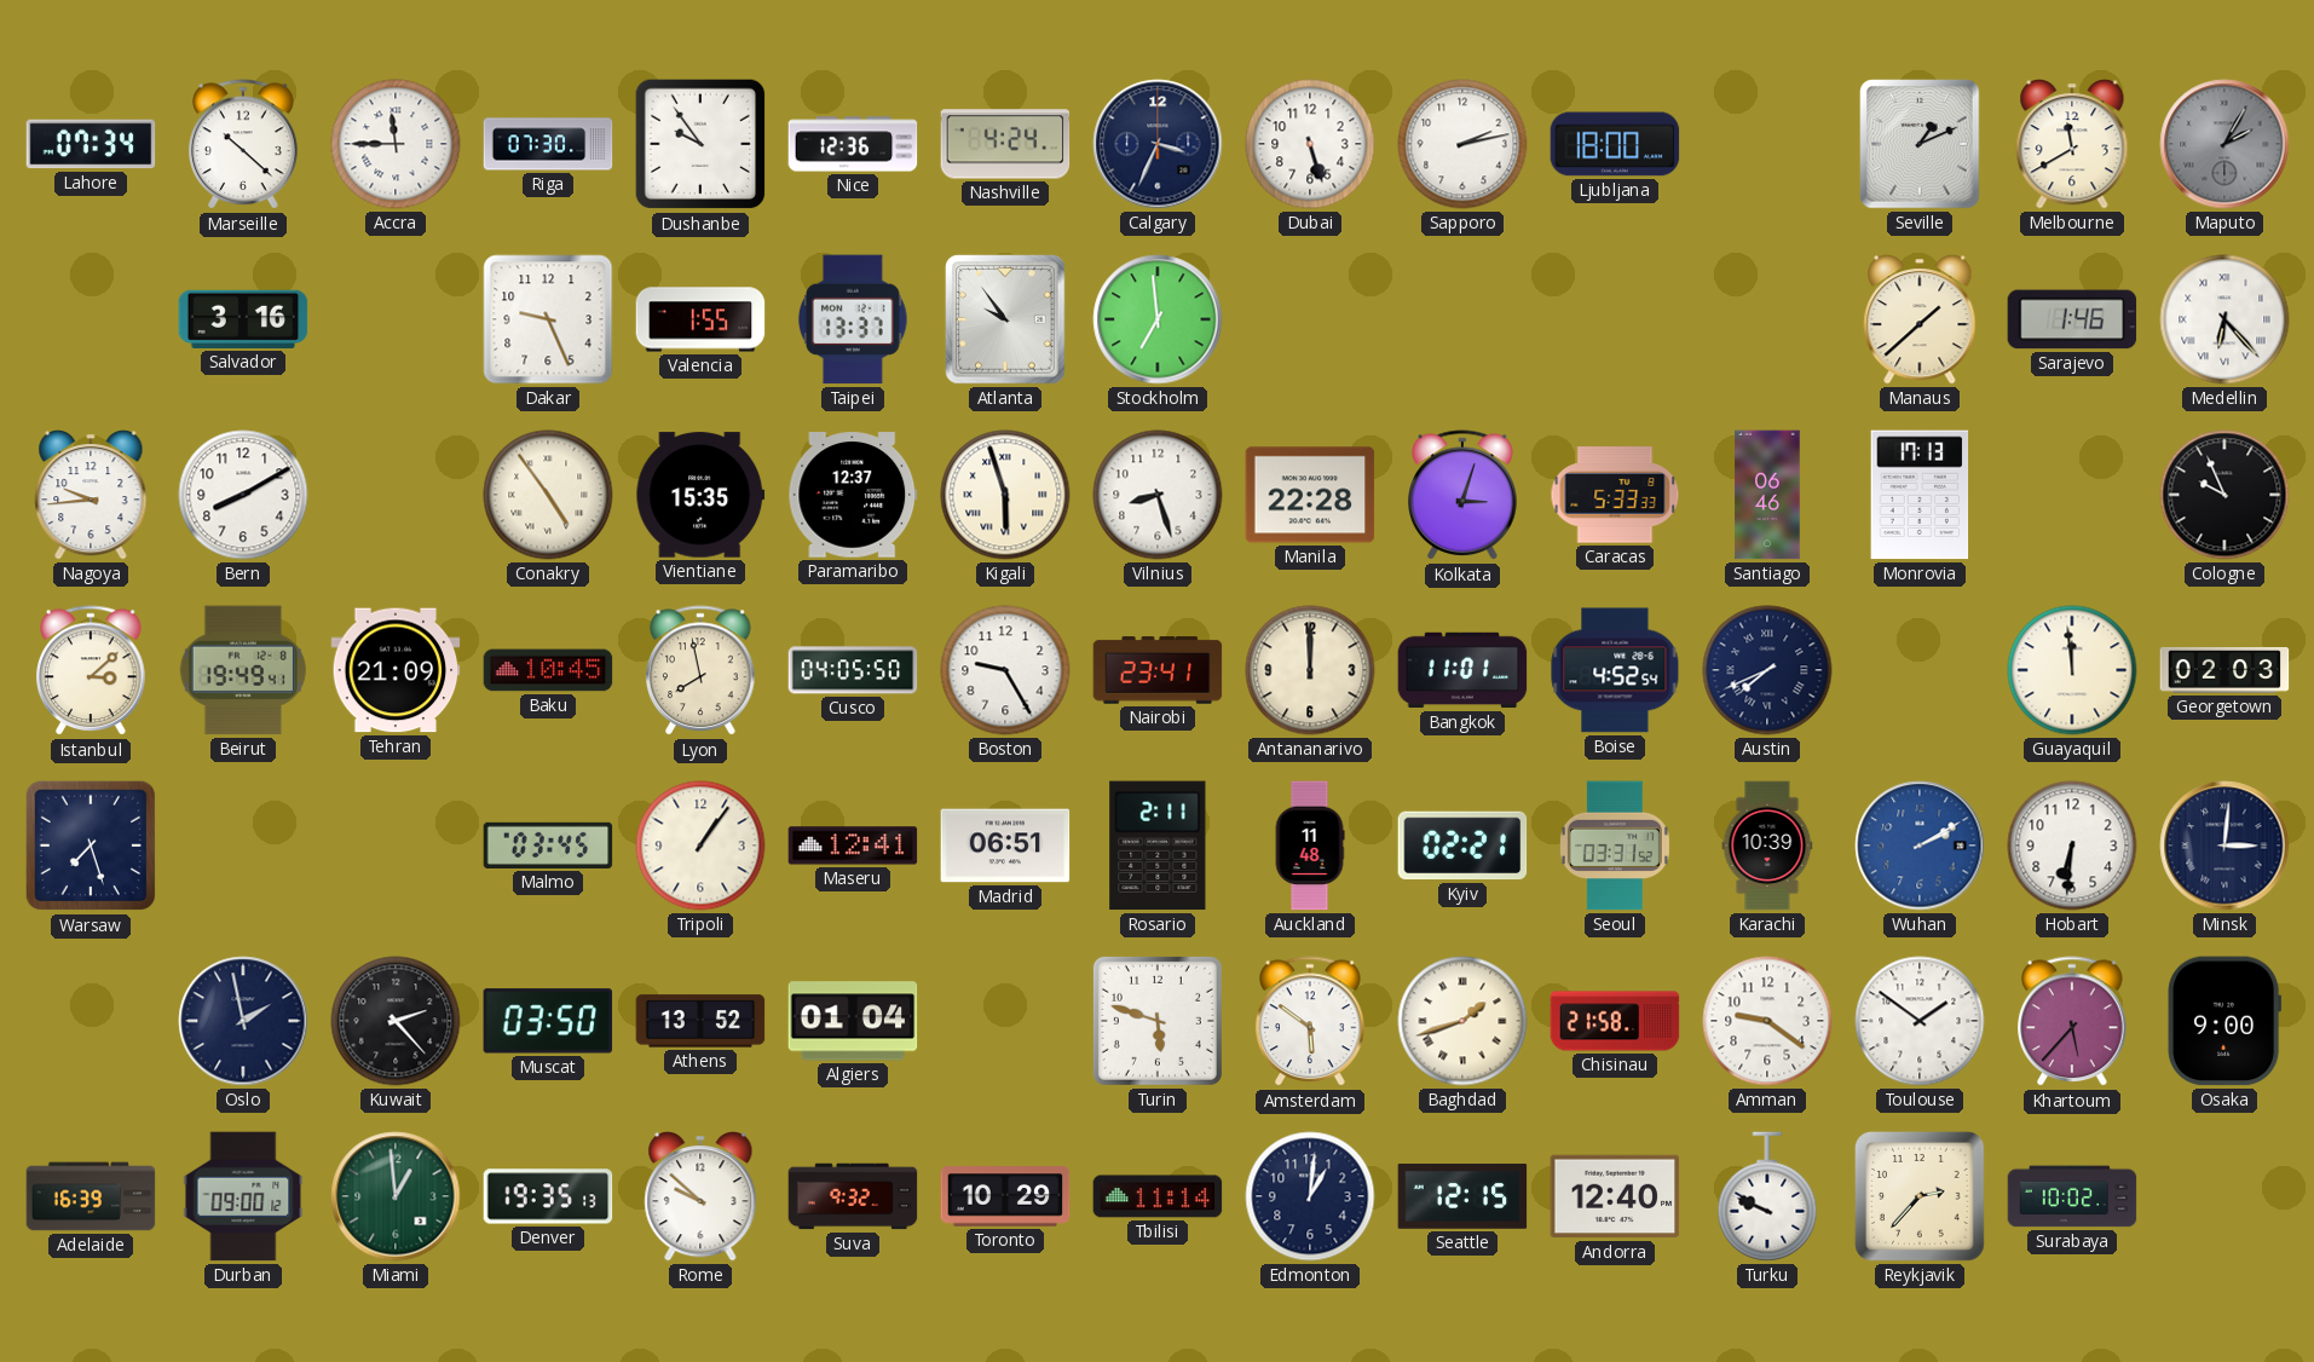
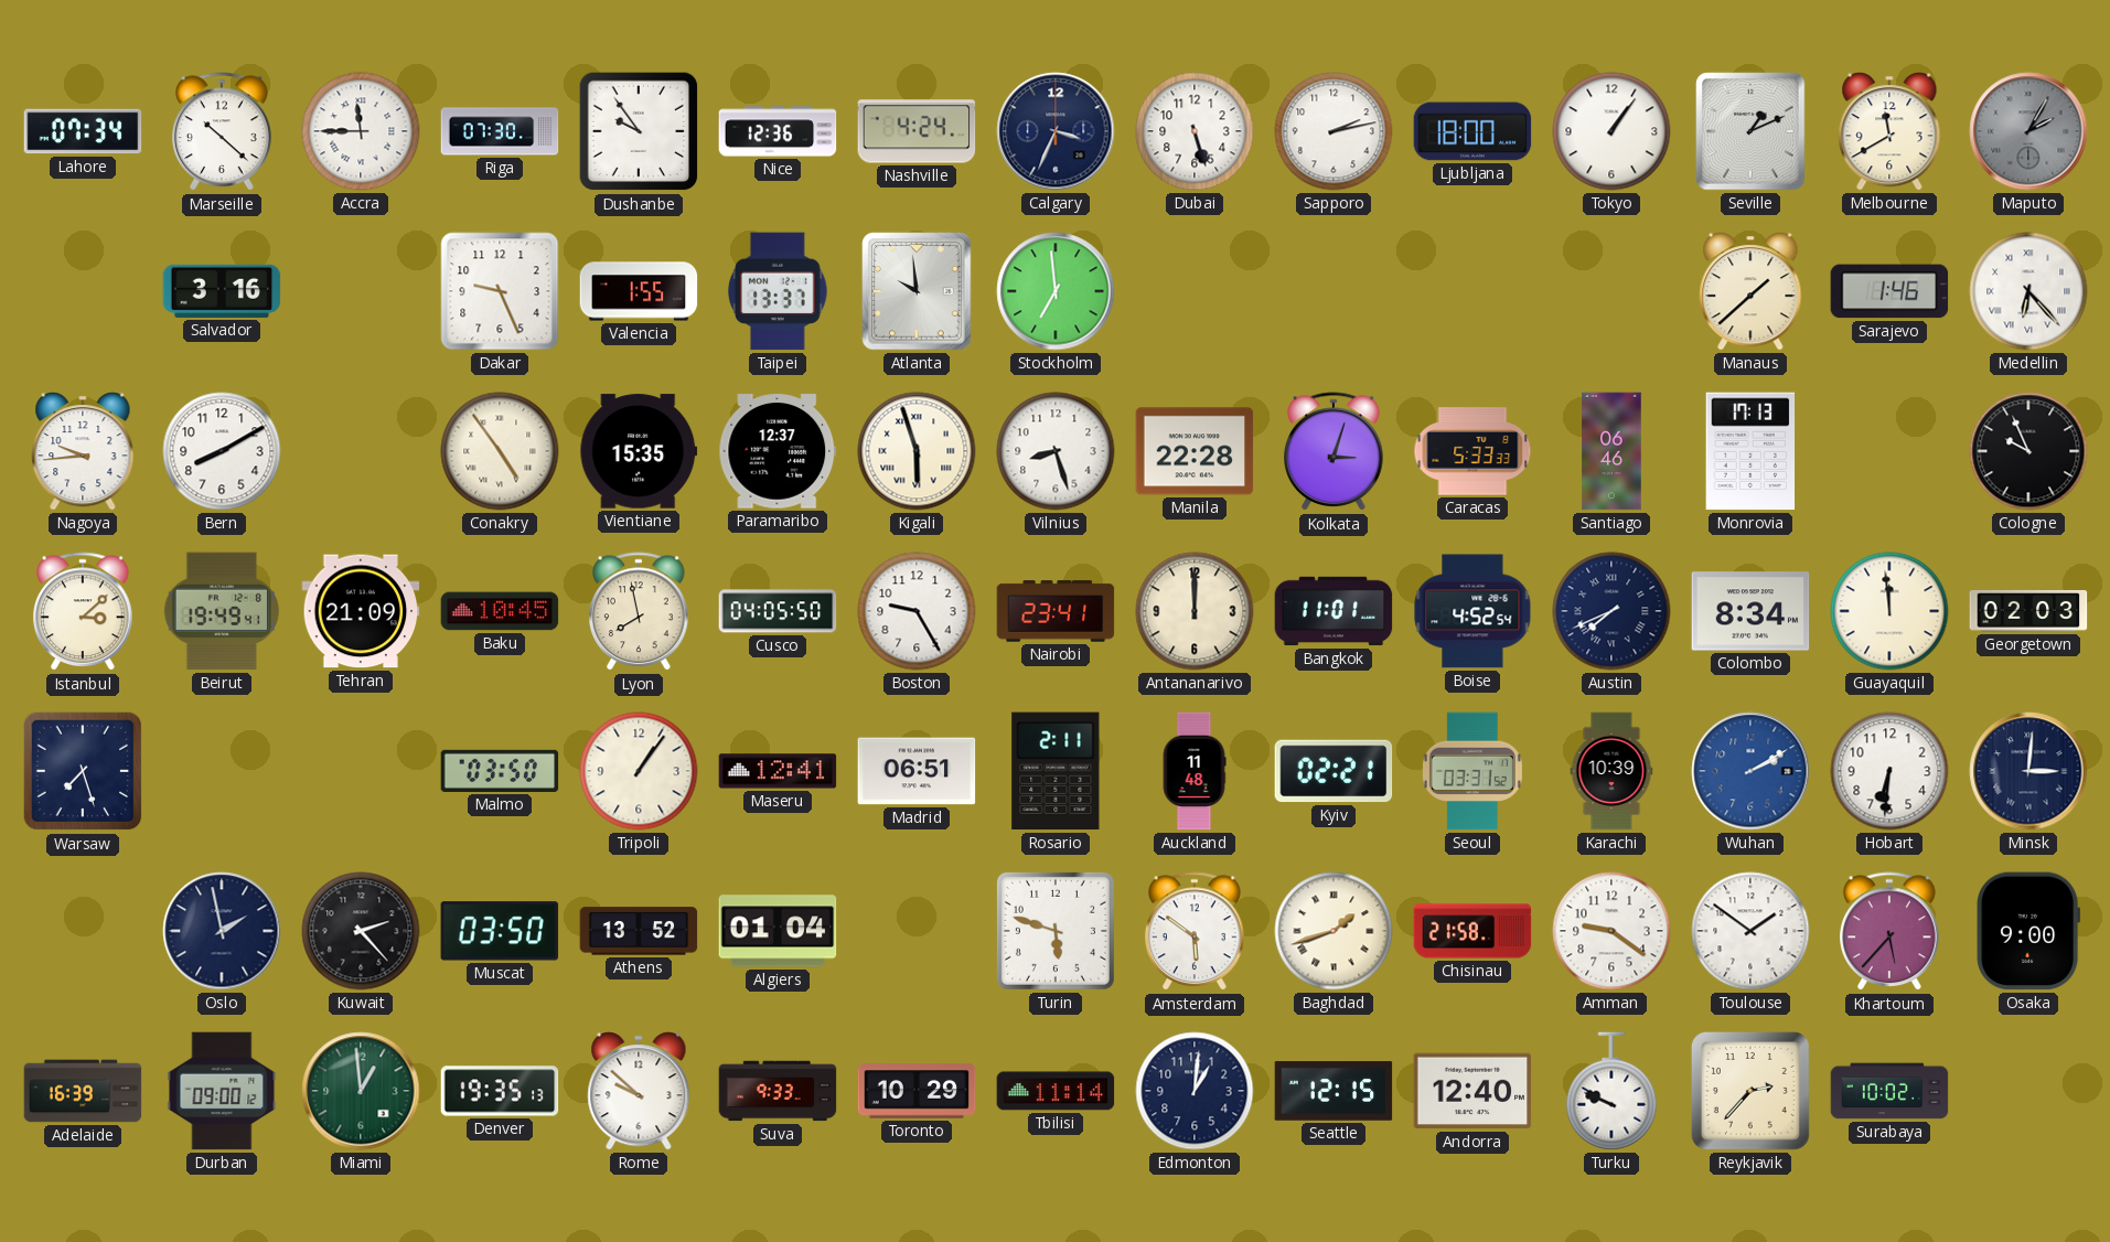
Tokyo: none -> 1:06 (1611, 131)
Atlanta: 9:54 -> 9:59 (917, 291)
Colombo: none -> 8:34 (1750, 611)
Malmo: 03:45 -> 03:50 (500, 771)
Suva: 9:32 -> 9:33 (778, 1091)
